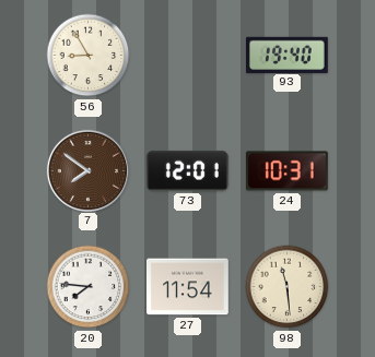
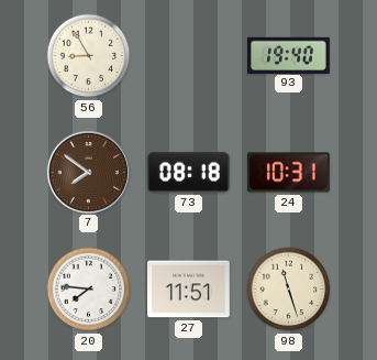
73: 12:01 -> 08:18 (188, 173)
27: 11:54 -> 11:51 (189, 290)
98: 11:29 -> 11:27 (289, 290)
